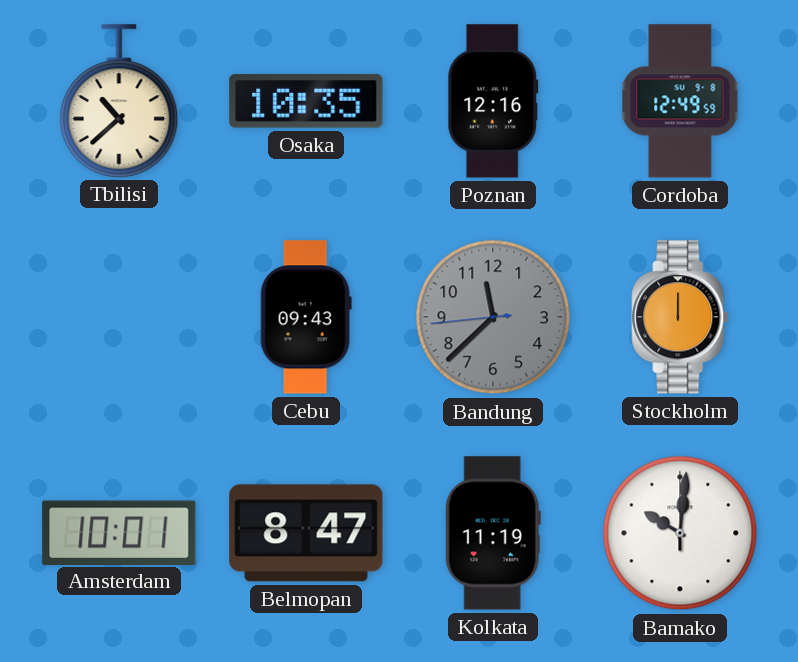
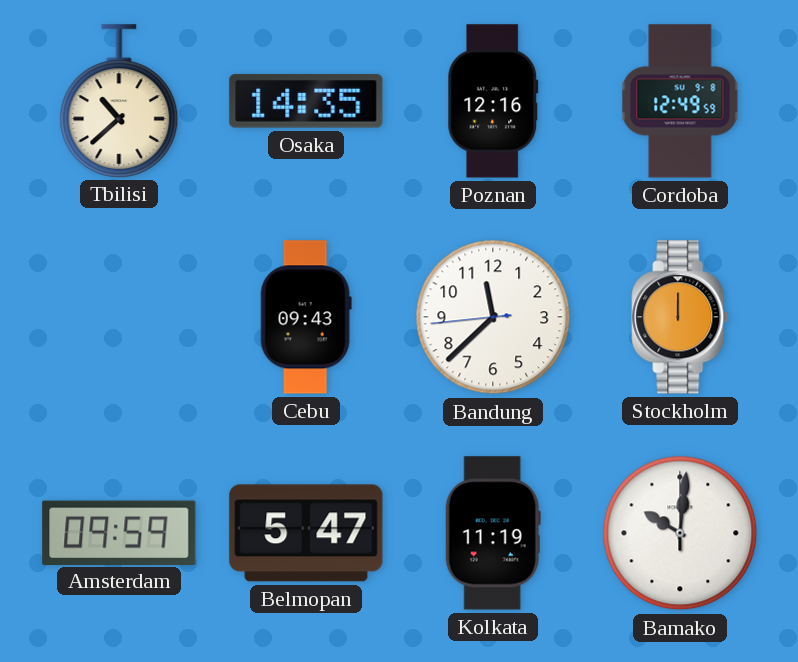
Osaka: 10:35 -> 14:35 (306, 101)
Bandung dial: grey -> white (493, 317)
Amsterdam: 10:01 -> 09:59 (119, 532)
Belmopan: 8:47 -> 5:47 (306, 533)
